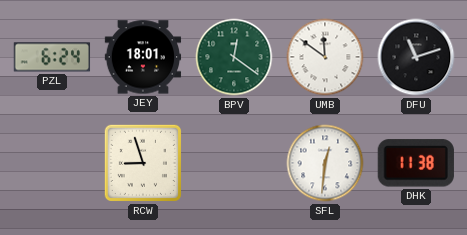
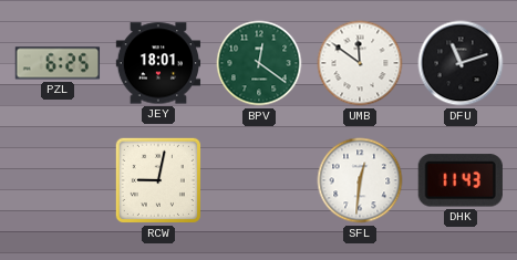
PZL: 6:24 -> 6:25 (58, 63)
RCW: 8:57 -> 9:02 (158, 180)
DHK: 11:38 -> 11:43 (461, 180)
